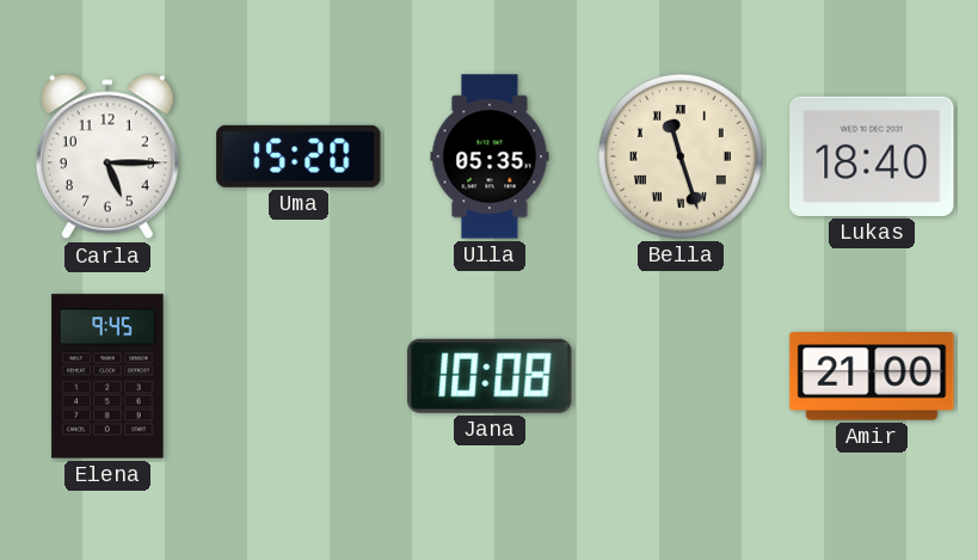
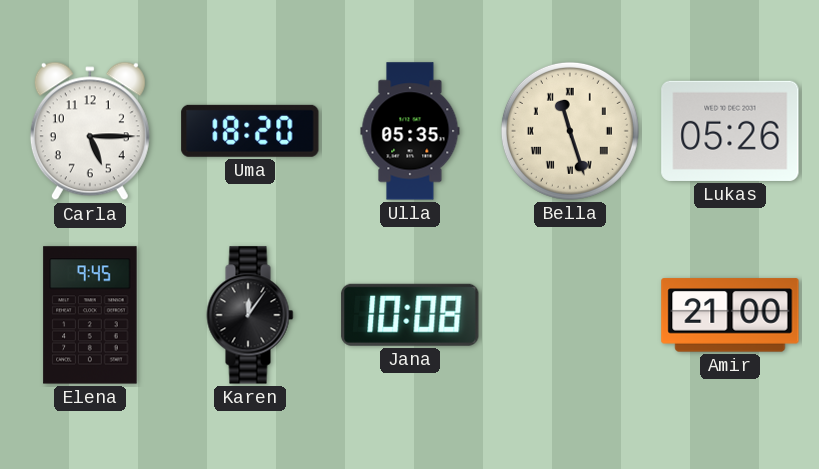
Uma: 15:20 -> 18:20 (250, 131)
Lukas: 18:40 -> 05:26 (730, 131)
Karen: none -> 12:06 (250, 315)
